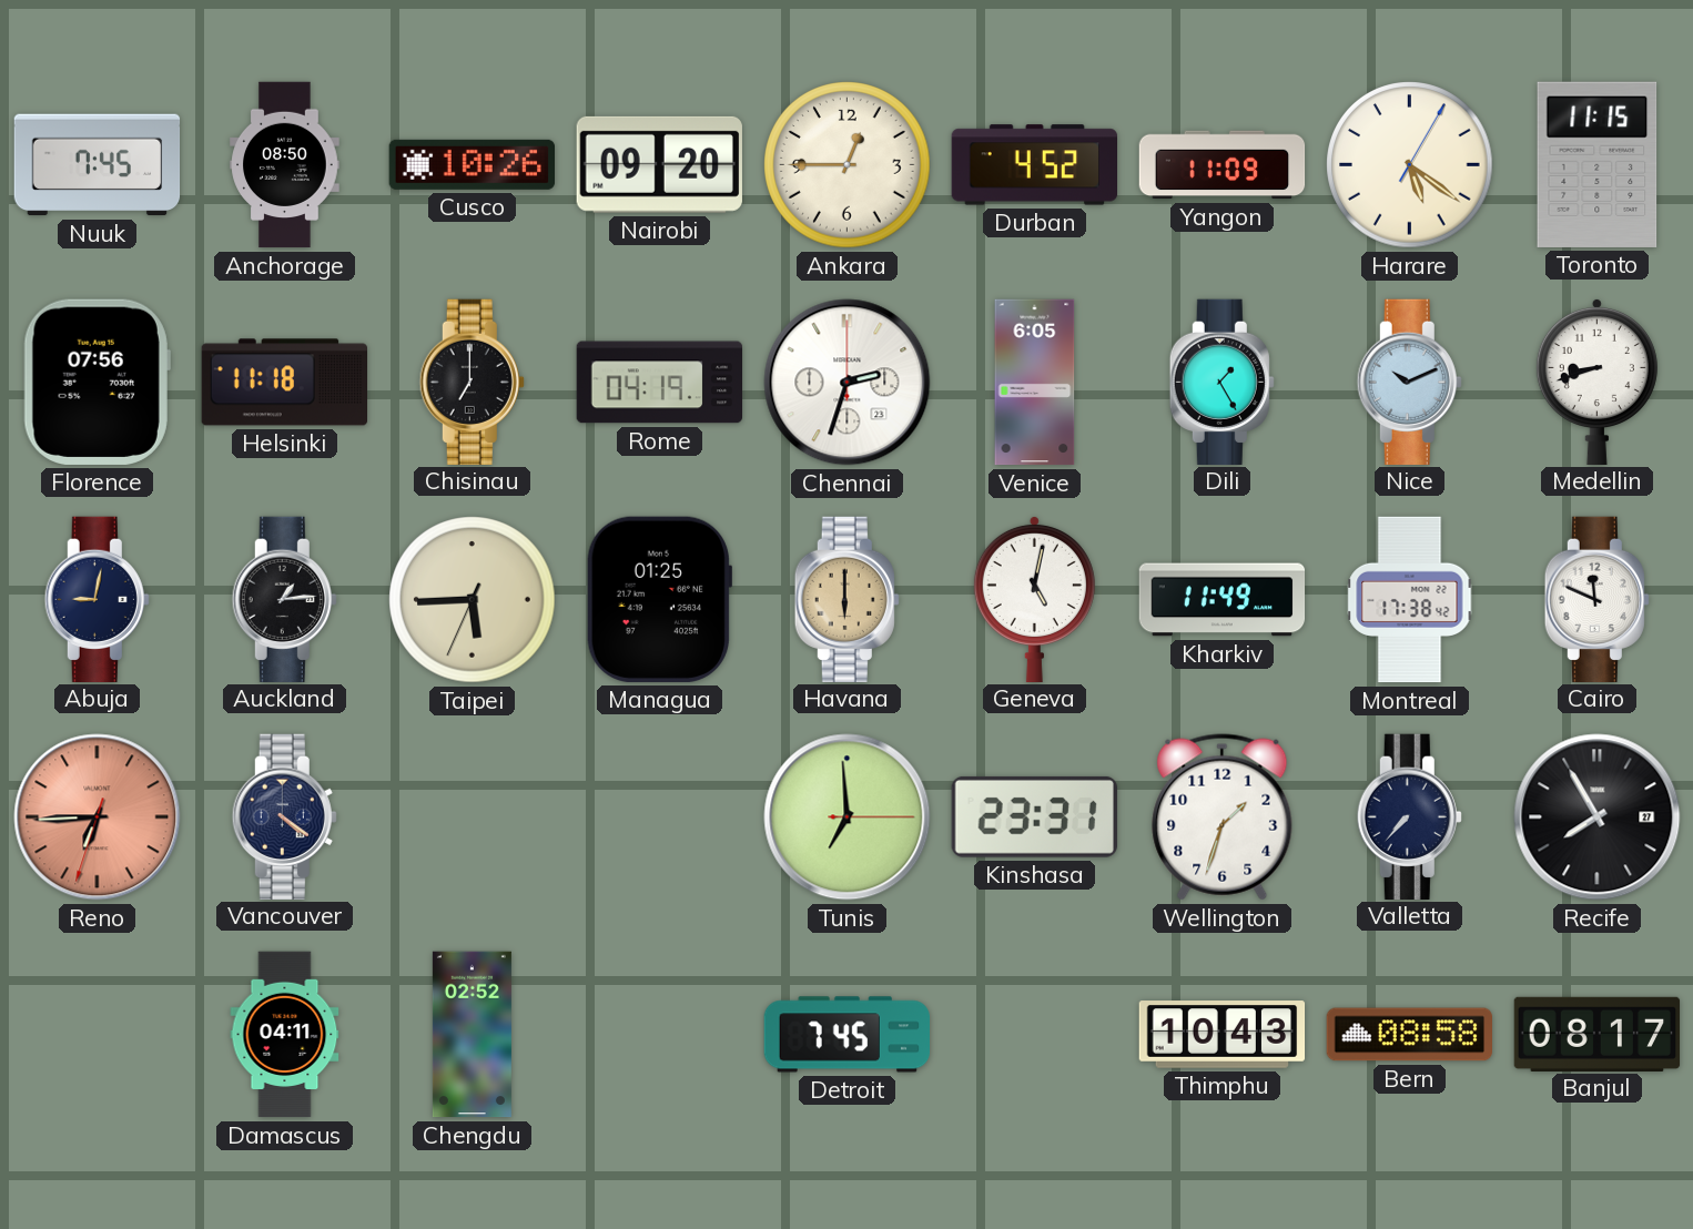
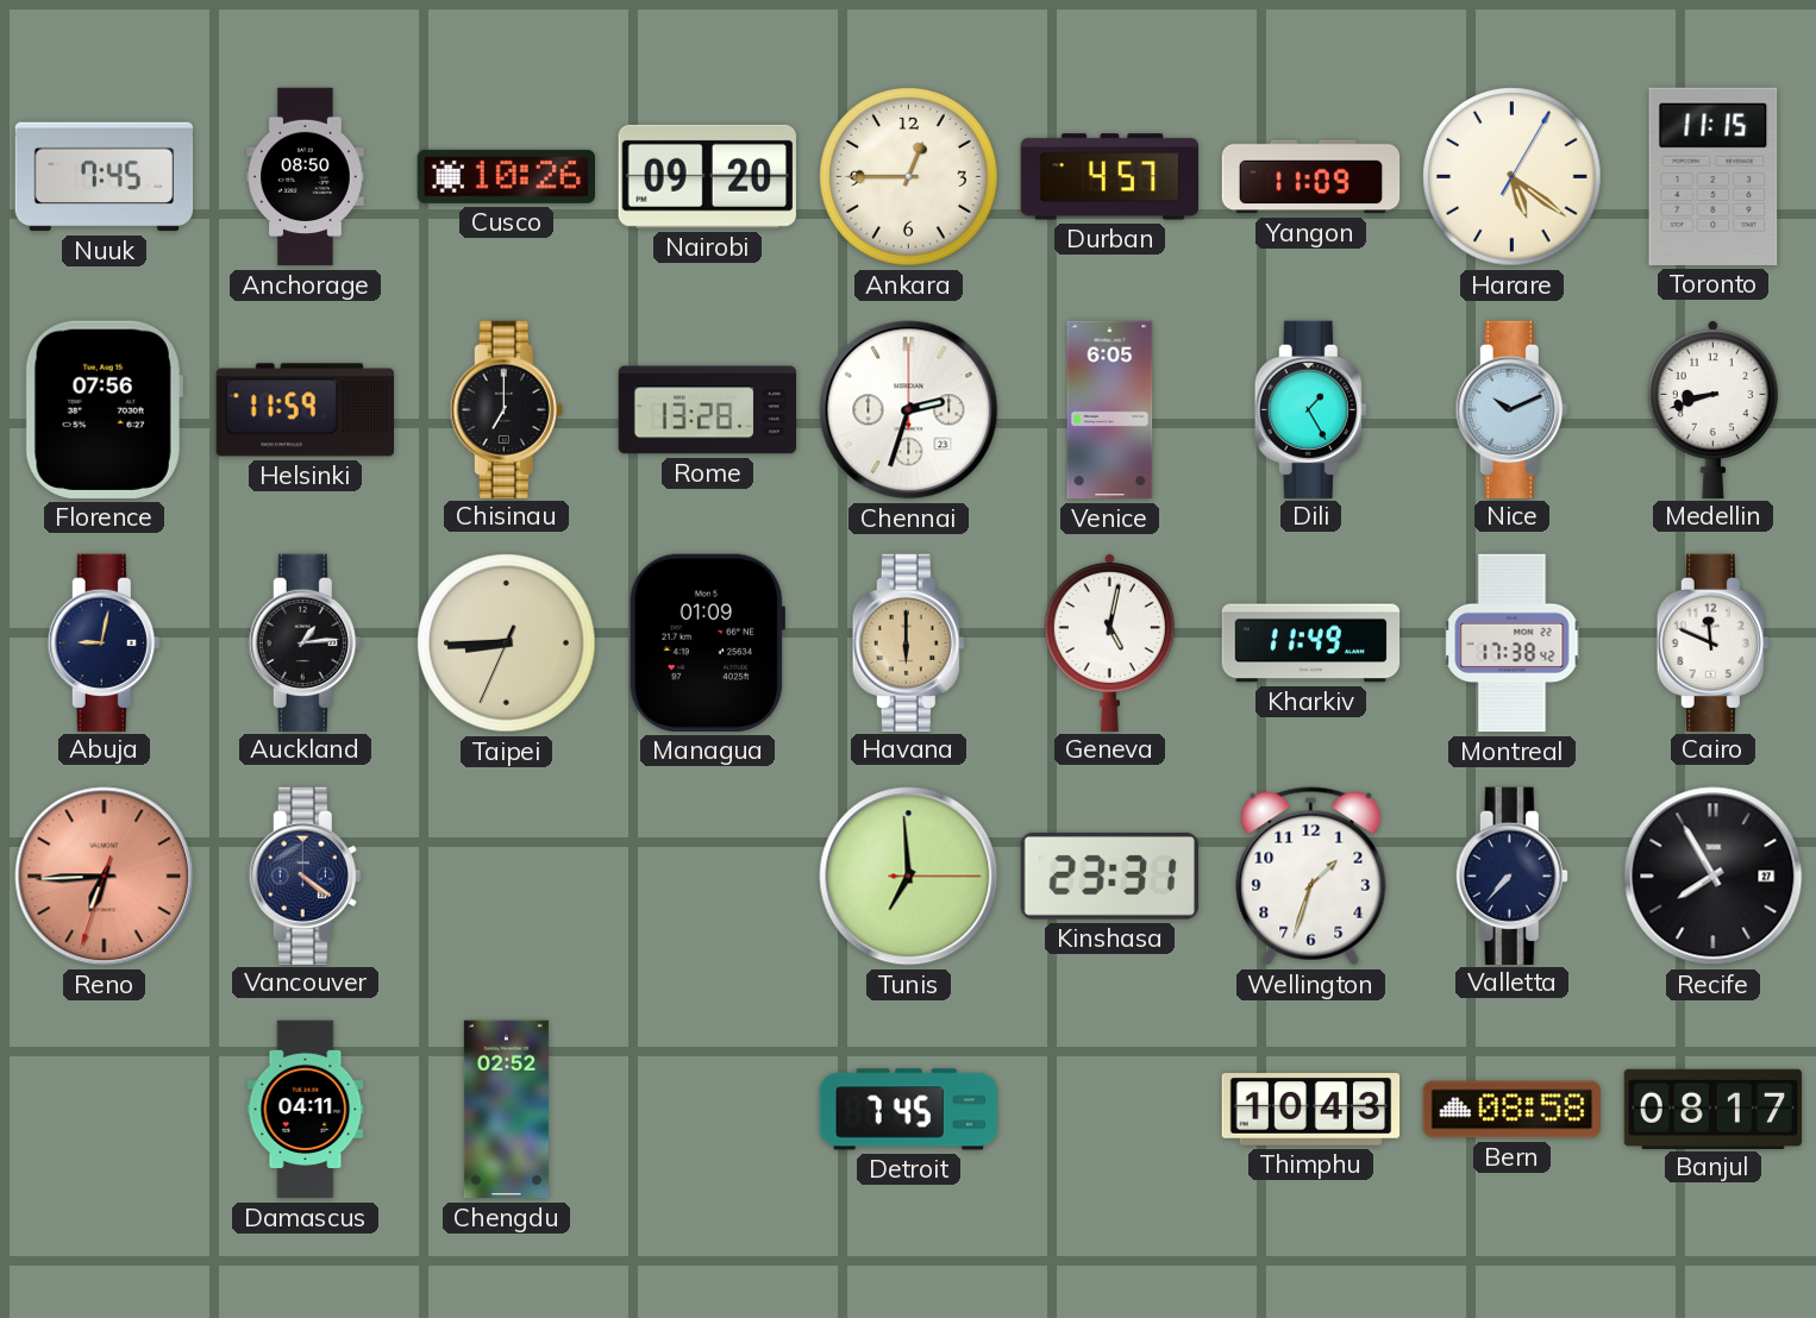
Durban: 4:52 -> 4:57 (1109, 177)
Helsinki: 11:18 -> 11:59 (305, 410)
Rome: 04:19 -> 13:28 (708, 410)
Taipei: 5:44 -> 8:44 (507, 644)
Managua: 01:25 -> 01:09 (706, 642)
